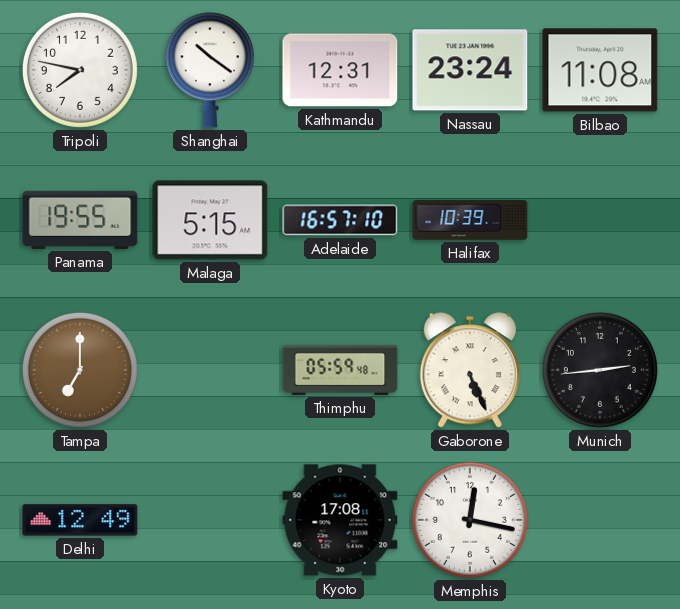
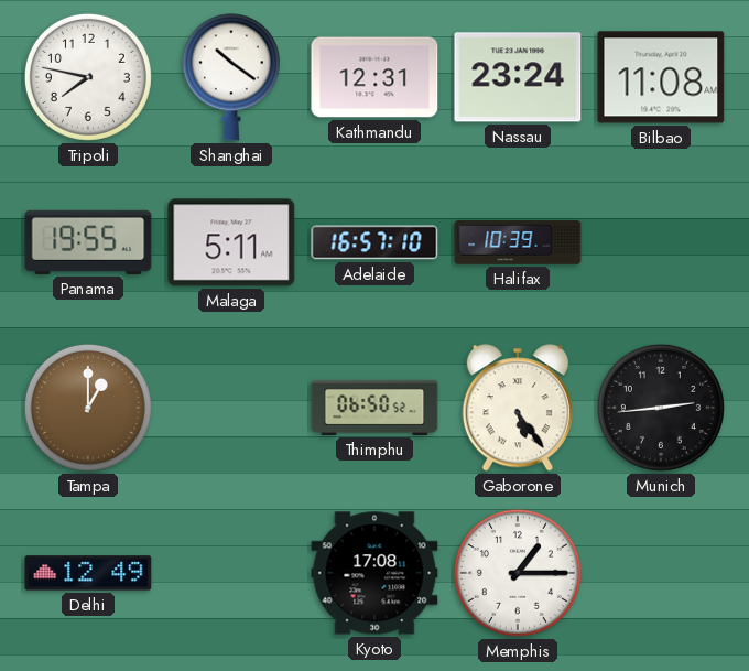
Malaga: 5:15 -> 5:11 (231, 242)
Tampa: 7:00 -> 1:00 (88, 408)
Thimphu: 05:59 -> 06:50 (374, 408)
Gaborone: 5:26 -> 5:24 (518, 408)
Memphis: 12:17 -> 1:15 (518, 573)
